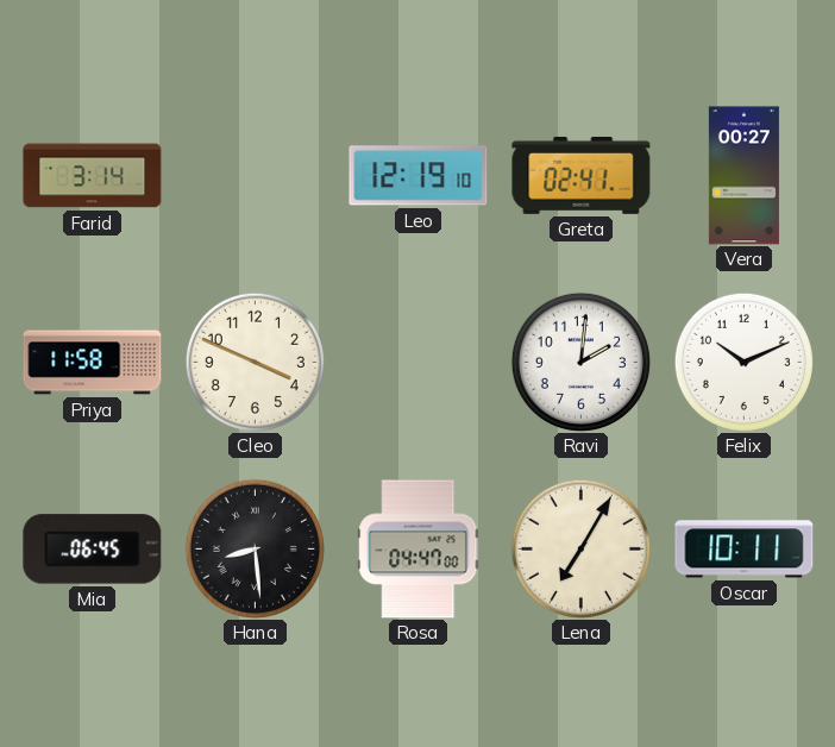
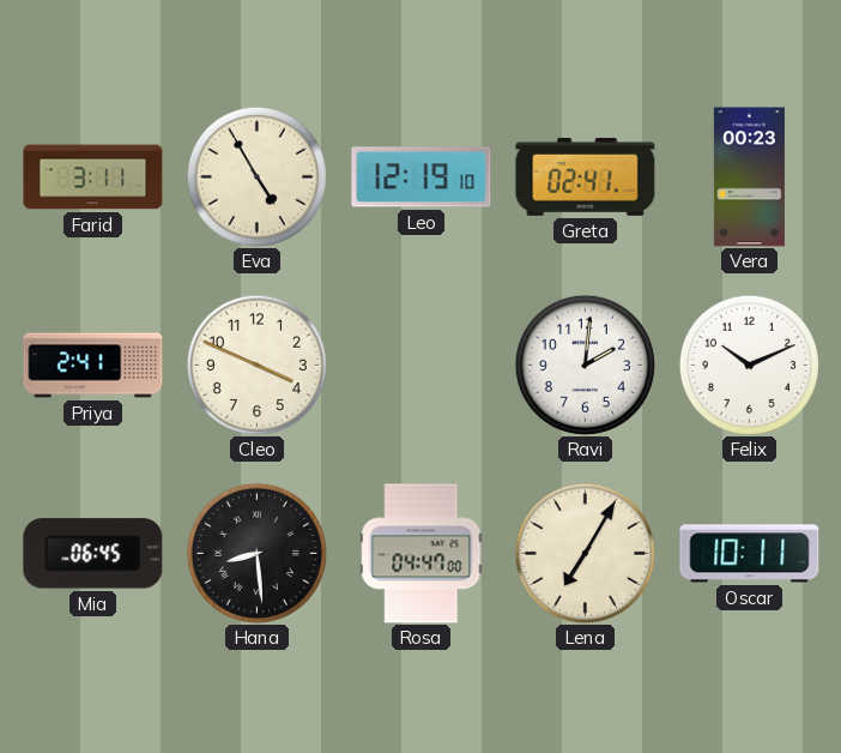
Farid: 3:14 -> 3:11 (93, 177)
Eva: none -> 4:55 (256, 176)
Vera: 00:27 -> 00:23 (749, 177)
Priya: 11:58 -> 2:41 (93, 366)
